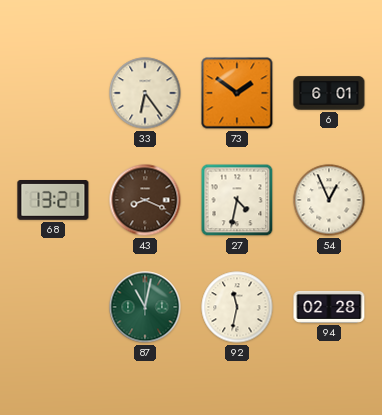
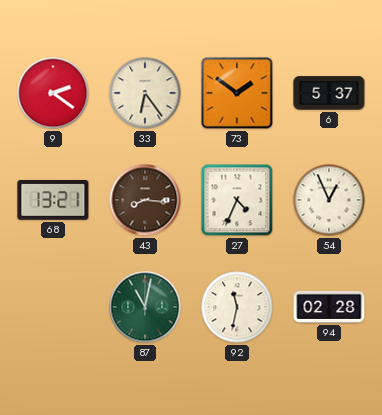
9: none -> 2:21 (53, 93)
6: 6:01 -> 5:37 (329, 93)
43: 8:19 -> 8:16 (145, 200)
27: 4:32 -> 4:34 (237, 200)
